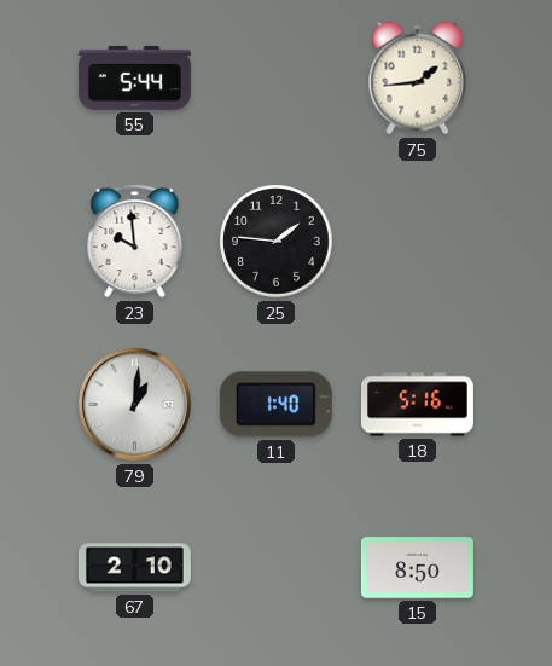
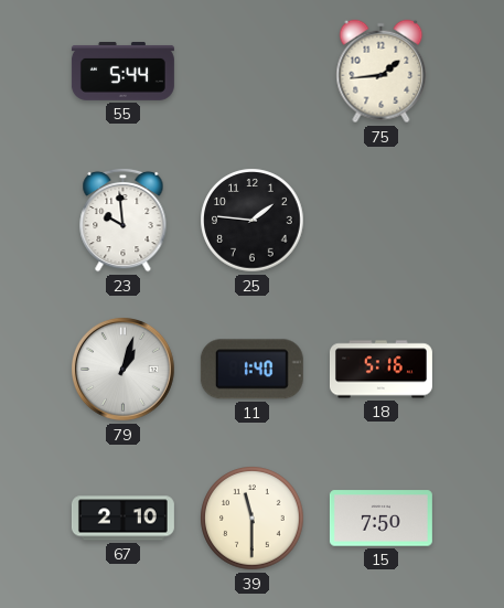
79: 1:01 -> 1:03 (124, 370)
39: none -> 11:30 (253, 519)
15: 8:50 -> 7:50 (380, 519)
